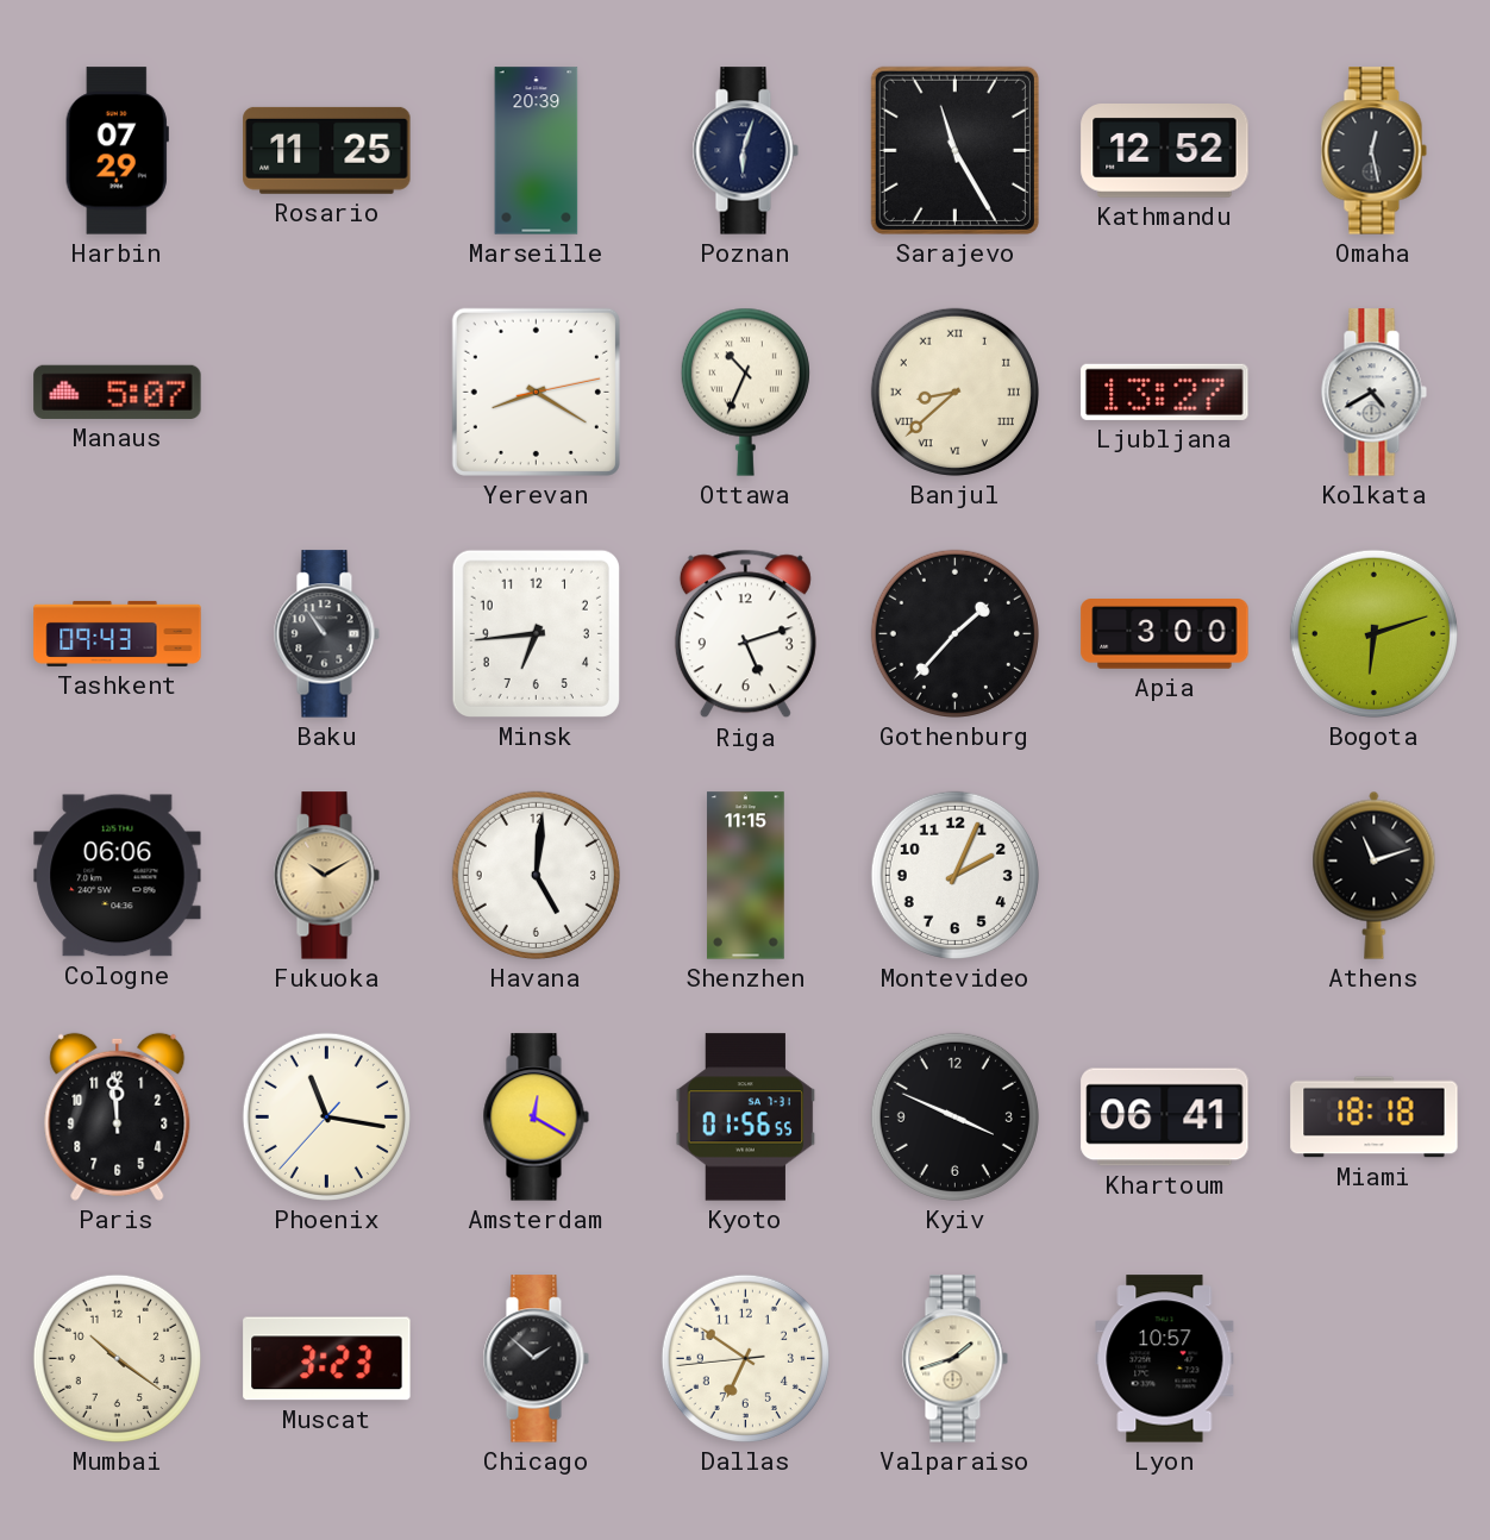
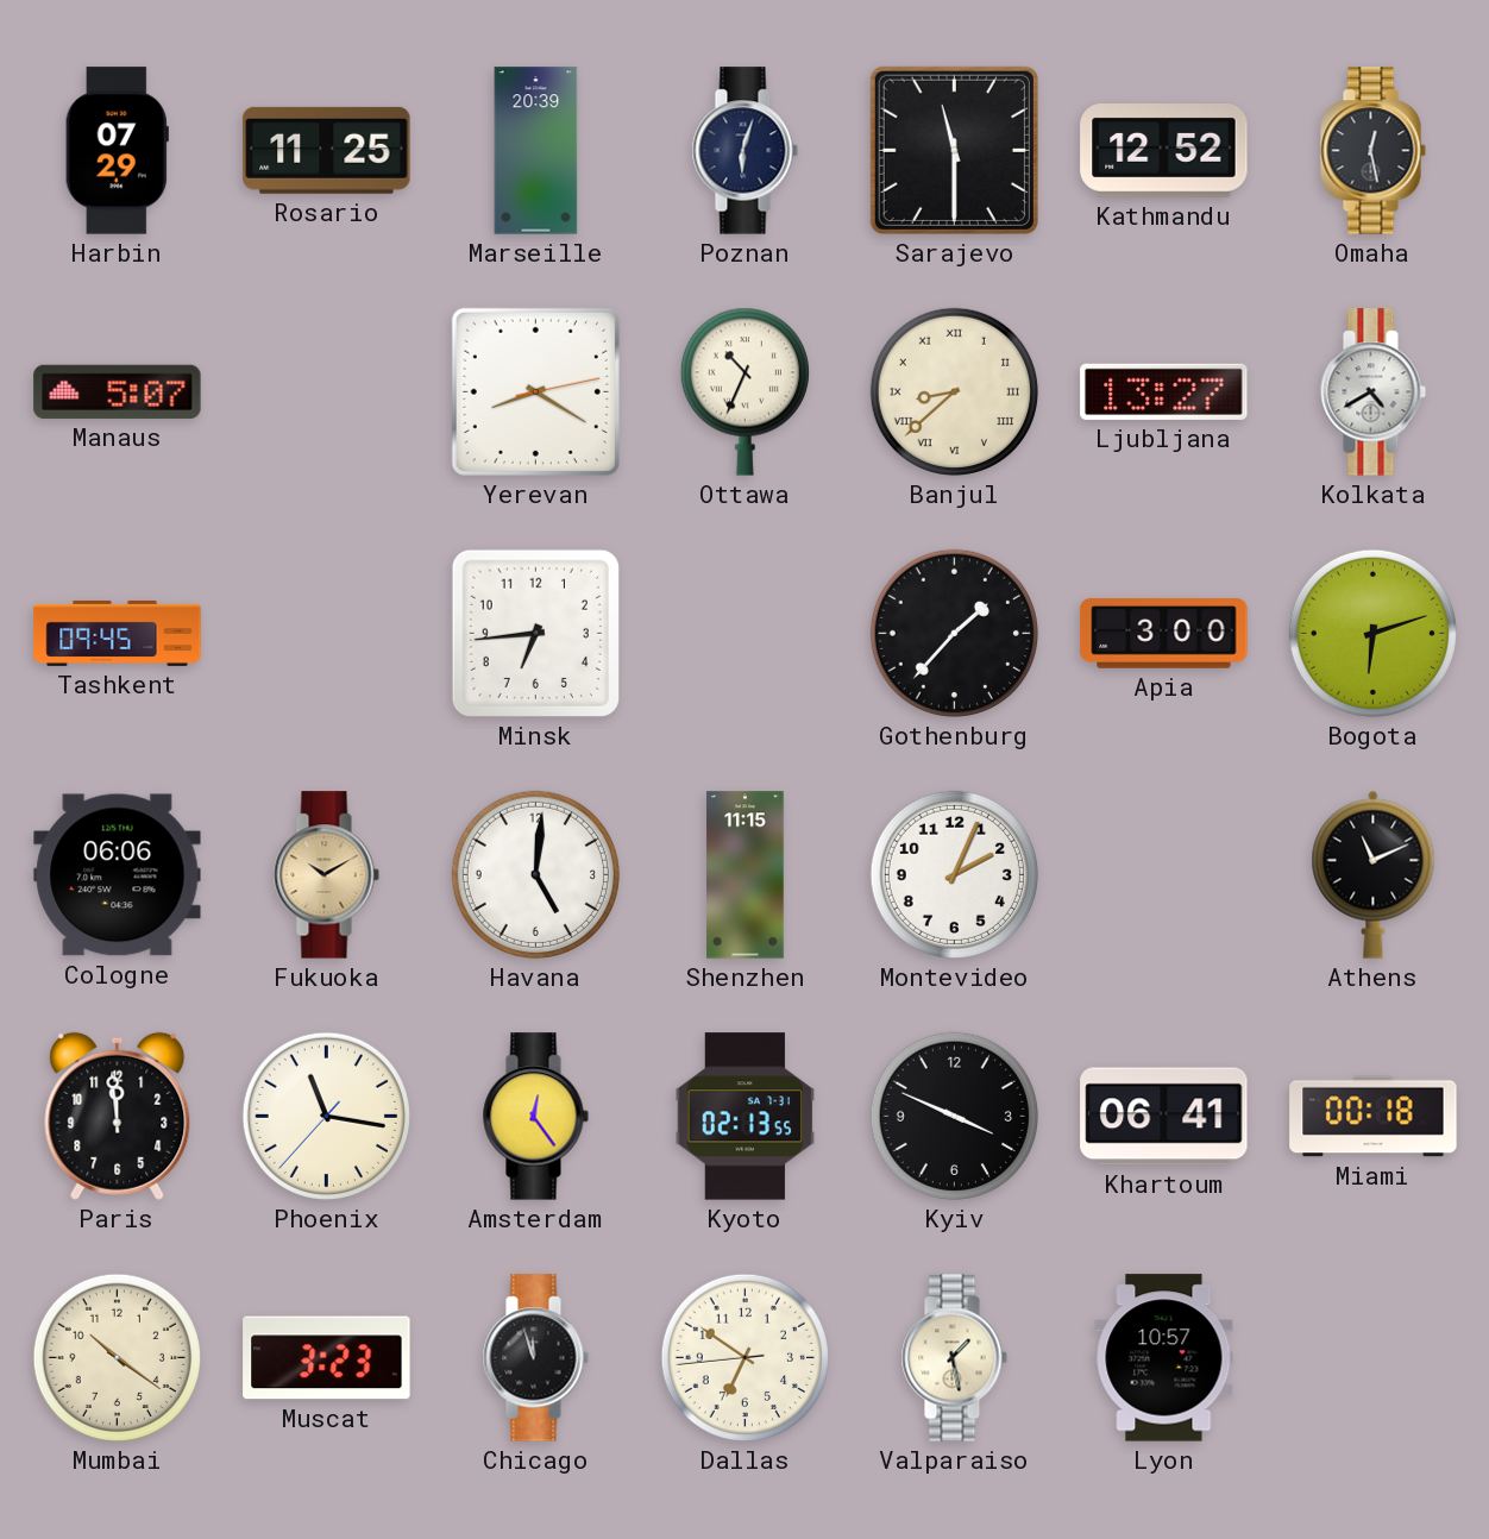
Sarajevo: 11:25 -> 11:30 (954, 150)
Tashkent: 09:43 -> 09:45 (118, 633)
Baku: 10:54 -> none (326, 634)
Riga: 5:12 -> none (745, 634)
Athens: 11:12 -> 11:11 (1374, 874)
Amsterdam: 12:20 -> 12:24 (535, 1117)
Kyoto: 01:56 -> 02:13 (746, 1117)
Miami: 18:18 -> 00:18 (1374, 1117)
Chicago: 1:52 -> 11:57 (535, 1358)
Valparaiso: 1:42 -> 1:28 (954, 1358)
